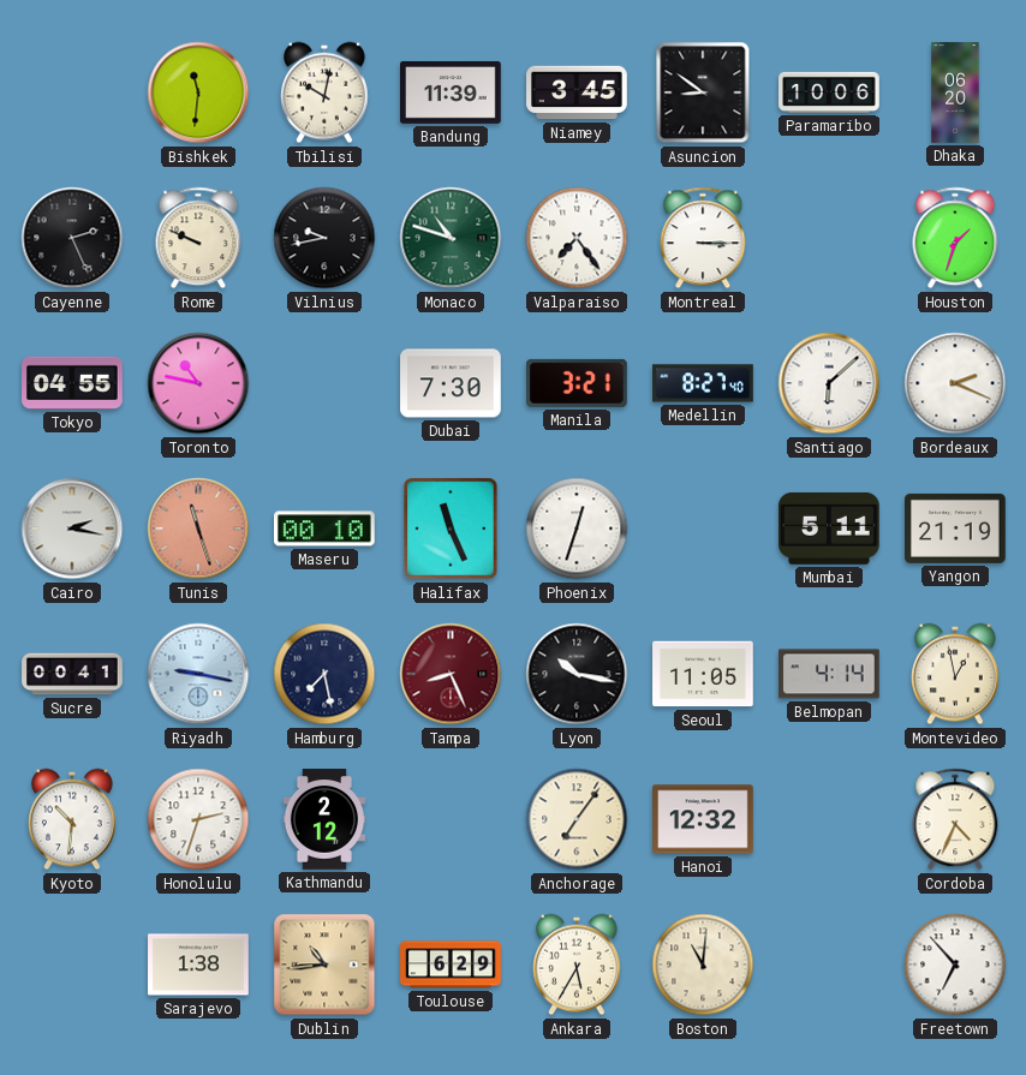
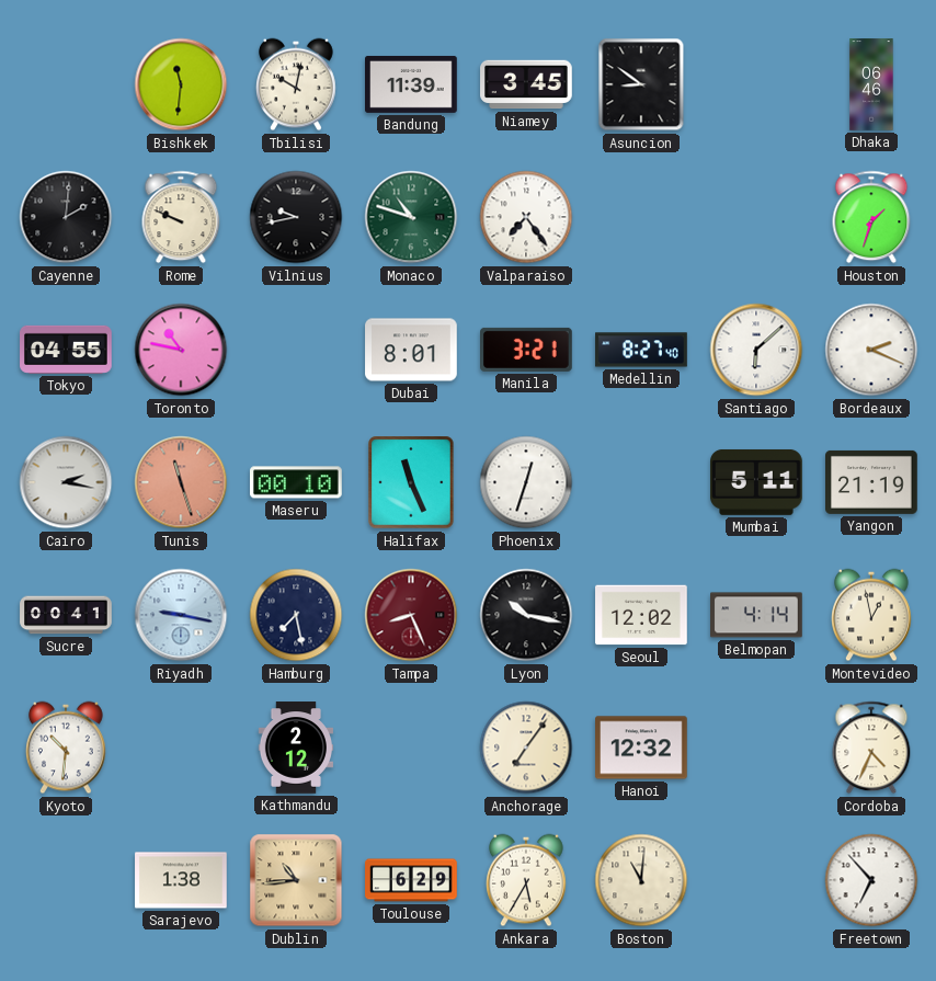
Paramaribo: 10:06 -> none (829, 92)
Dhaka: 06:20 -> 06:46 (871, 84)
Cayenne: 2:26 -> 2:01 (66, 217)
Montreal: 3:15 -> none (703, 238)
Dubai: 7:30 -> 8:01 (411, 350)
Seoul: 11:05 -> 12:02 (641, 615)
Honolulu: 2:33 -> none (198, 819)
